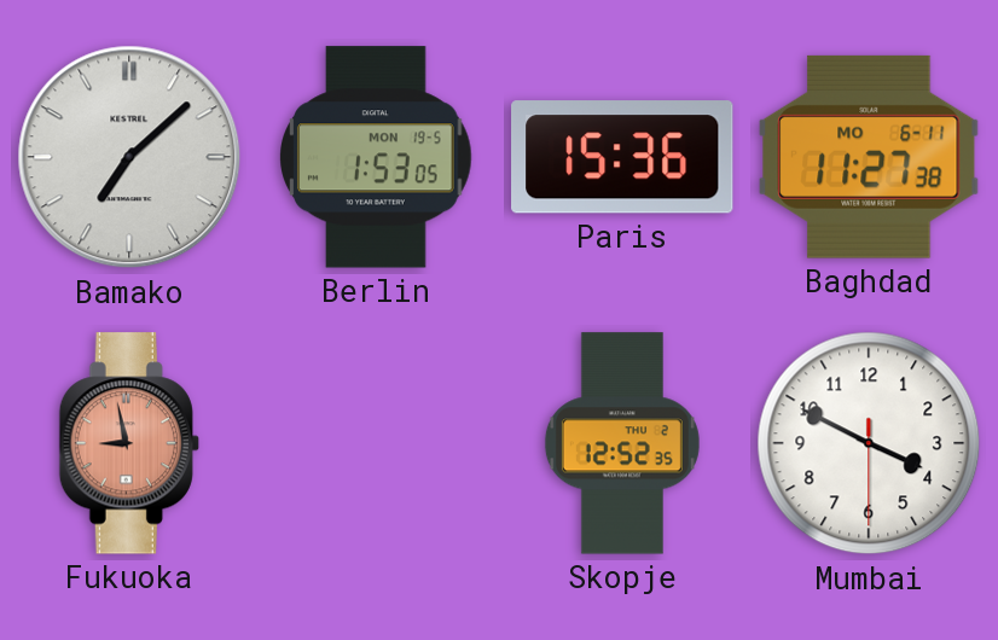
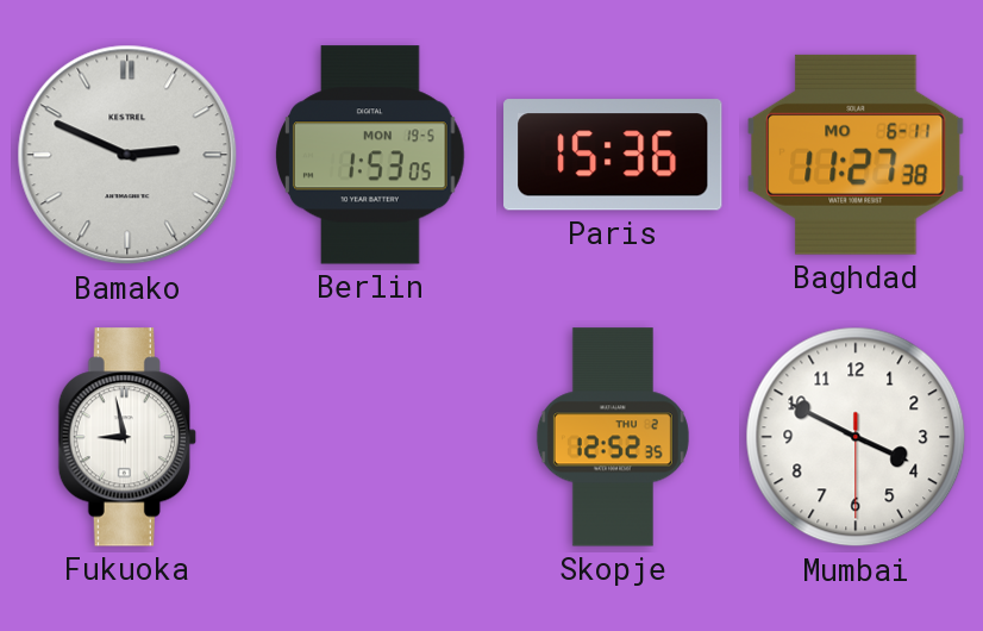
Bamako: 7:08 -> 2:49 (127, 155)
Fukuoka dial: salmon -> white (127, 437)
